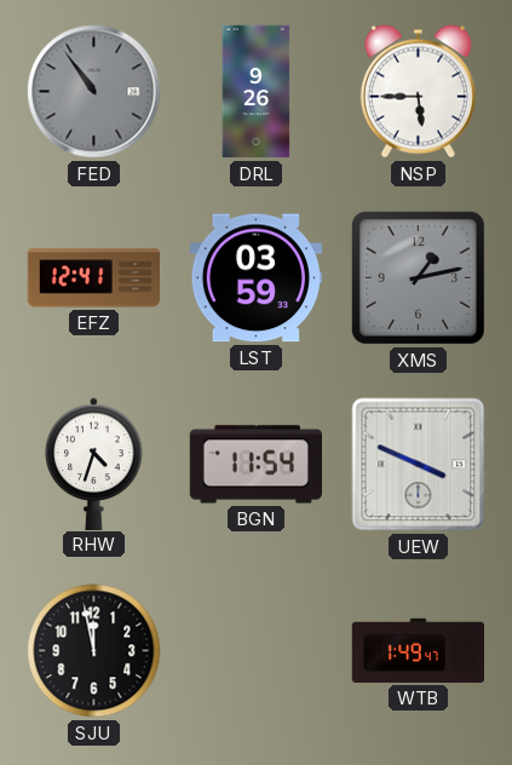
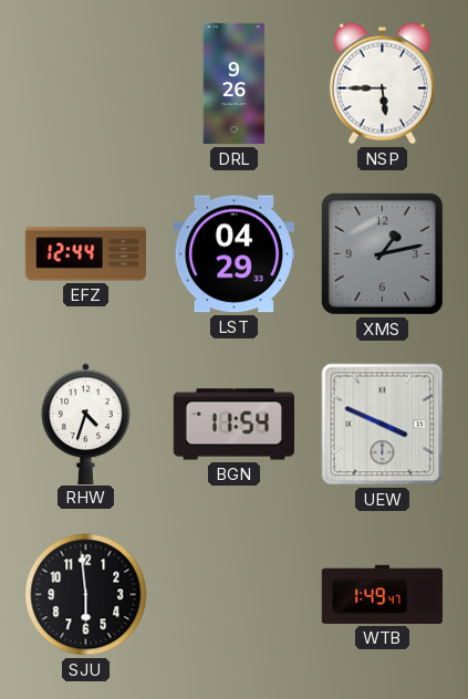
FED: 10:54 -> none (94, 92)
EFZ: 12:41 -> 12:44 (85, 254)
LST: 03:59 -> 04:29 (233, 254)
SJU: 11:58 -> 5:59 (86, 595)
